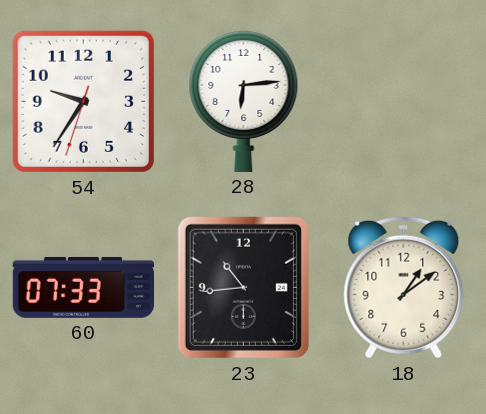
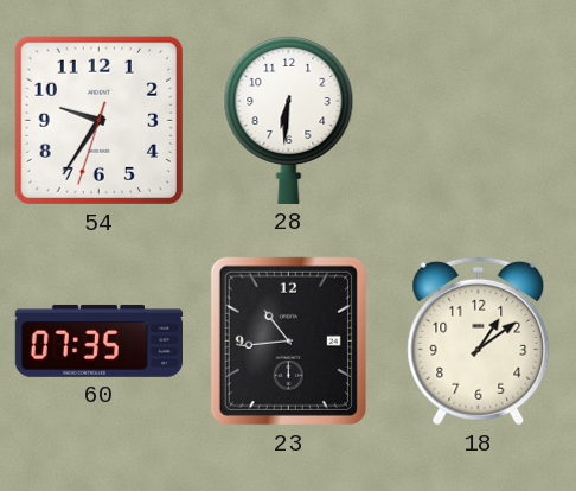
28: 6:14 -> 6:31 (289, 120)
60: 07:33 -> 07:35 (98, 340)
